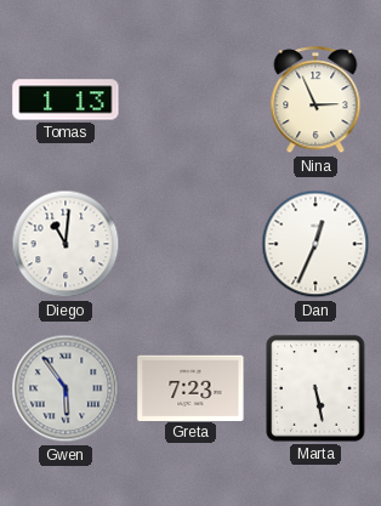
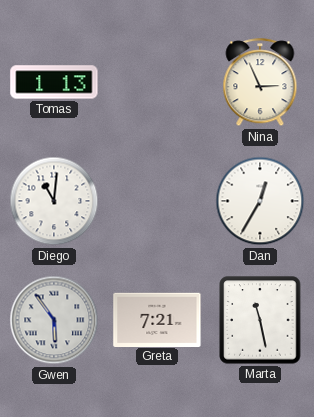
Dan: 12:34 -> 12:35 (260, 201)
Greta: 7:23 -> 7:21 (157, 319)
Marta: 5:28 -> 11:28 (260, 320)
